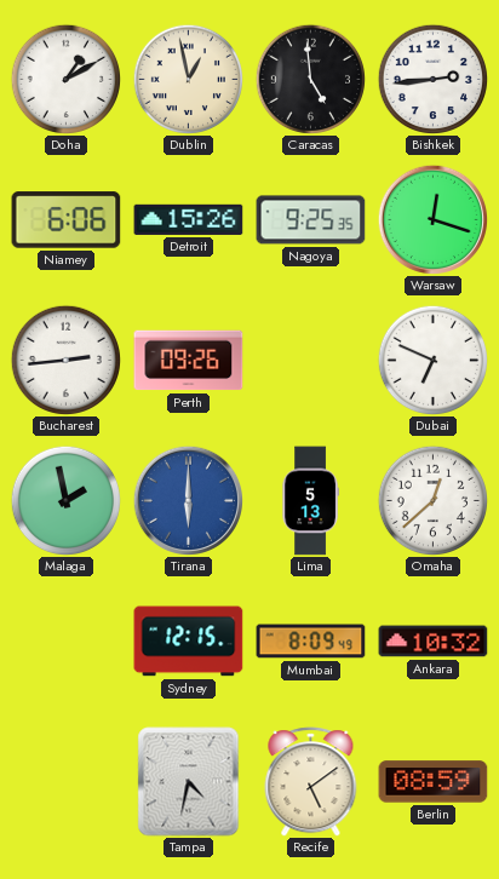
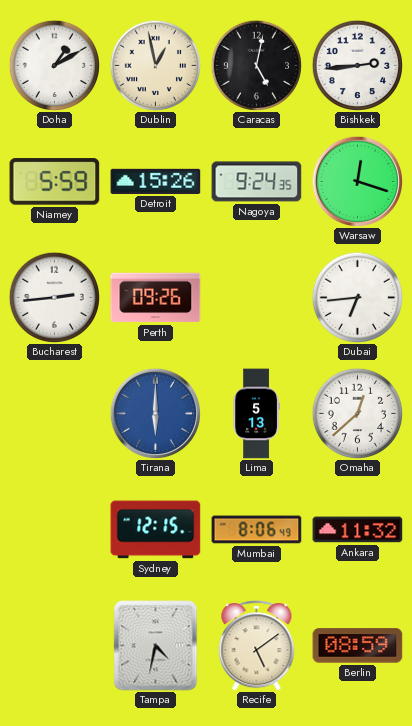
Caracas: 4:59 -> 5:02 (256, 65)
Niamey: 6:06 -> 5:59 (55, 182)
Nagoya: 9:25 -> 9:24 (257, 182)
Dubai: 6:49 -> 6:44 (357, 297)
Malaga: 1:58 -> none (65, 500)
Mumbai: 8:09 -> 8:06 (257, 530)
Ankara: 10:32 -> 11:32 (358, 530)
